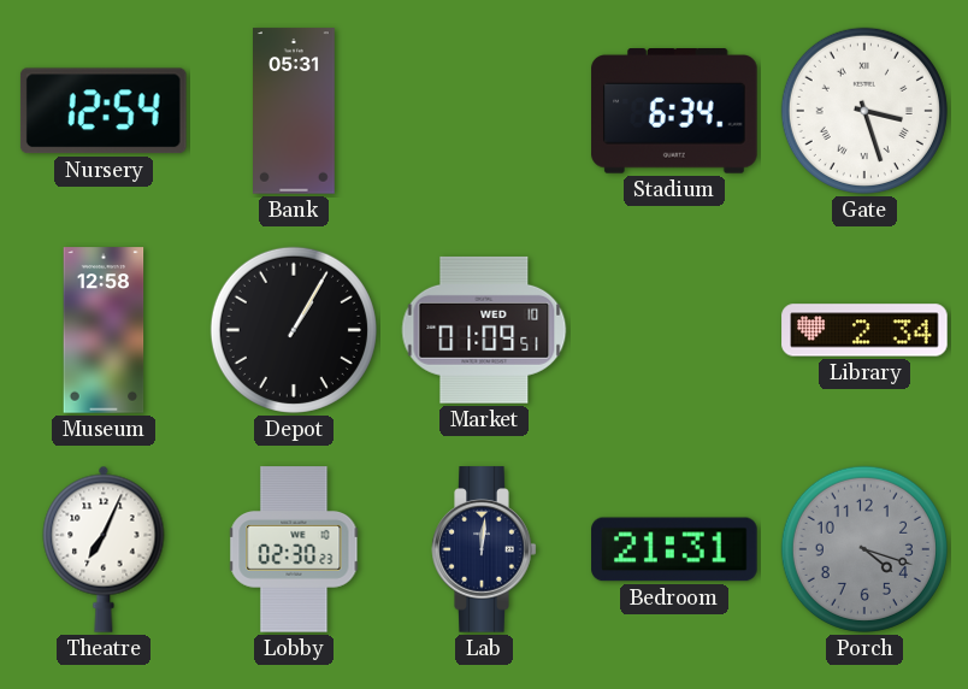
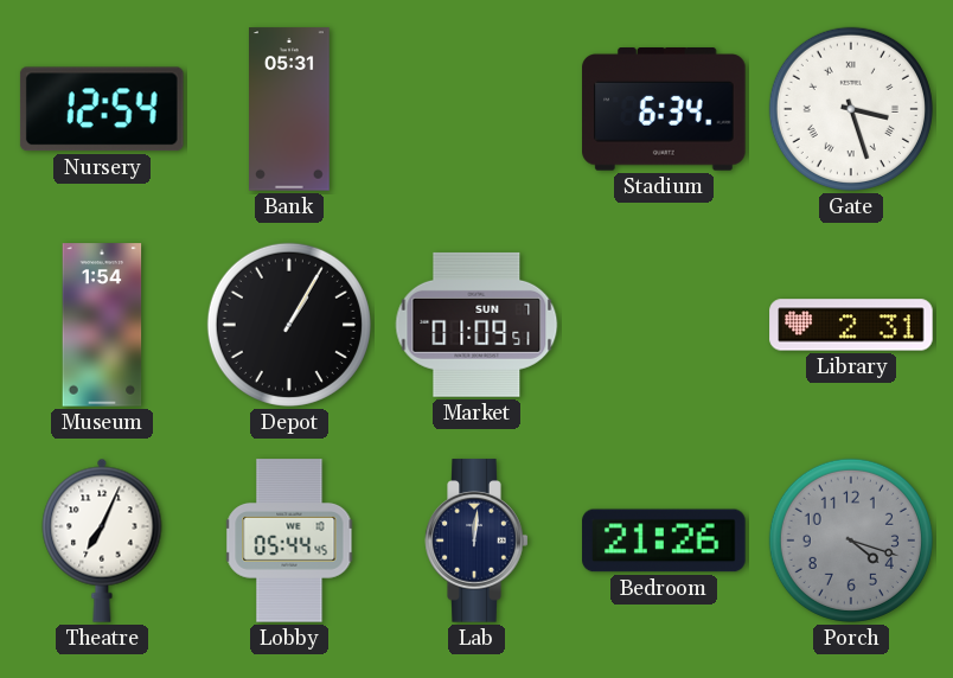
Museum: 12:58 -> 1:54 (102, 325)
Market date: WED 10 -> SUN 7 (476, 325)
Library: 2:34 -> 2:31 (851, 325)
Lobby: 02:30 -> 05:44 (289, 541)
Bedroom: 21:31 -> 21:26 (664, 541)
